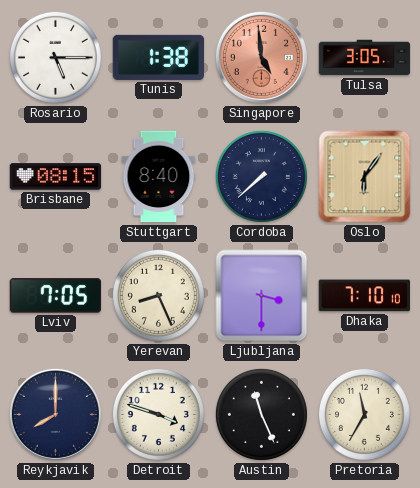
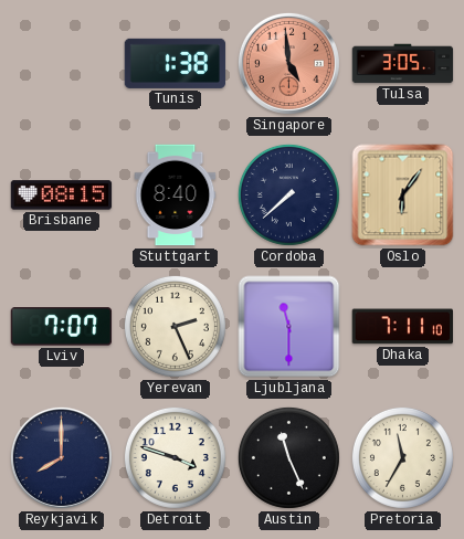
Rosario: 5:15 -> none (55, 57)
Lviv: 7:05 -> 7:07 (62, 327)
Yerevan: 8:26 -> 2:26 (175, 326)
Ljubljana: 3:30 -> 11:30 (289, 327)
Dhaka: 7:10 -> 7:11 (402, 327)
